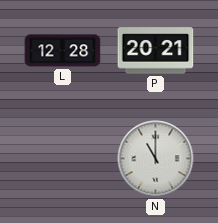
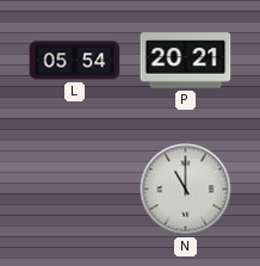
L: 12:28 -> 05:54 (75, 61)
